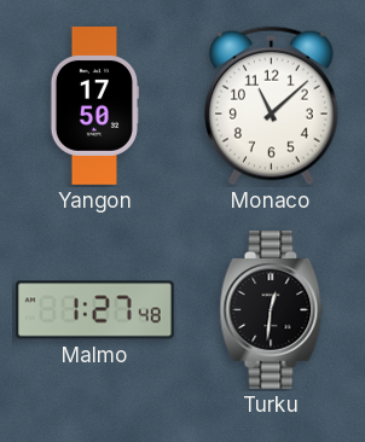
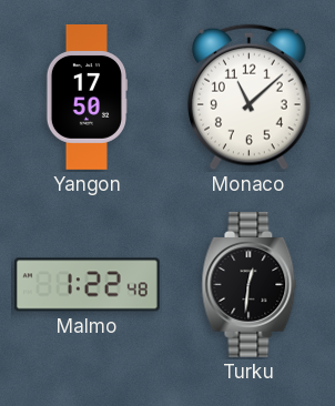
Malmo: 1:27 -> 1:22 (87, 285)
